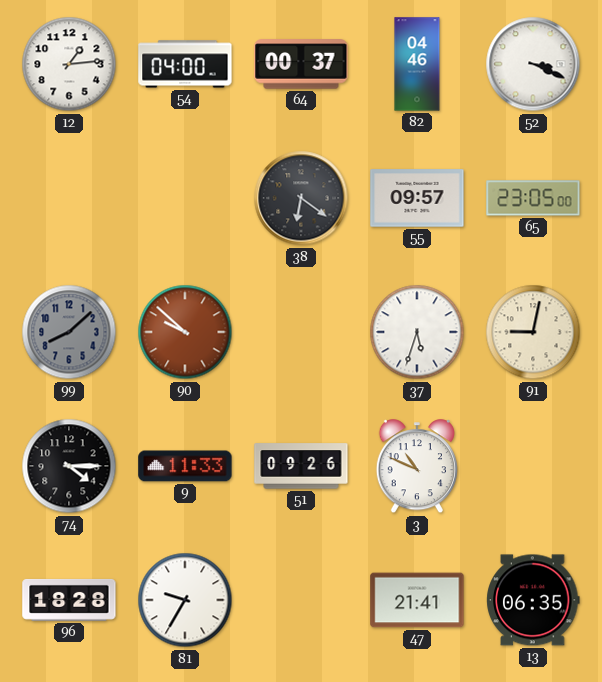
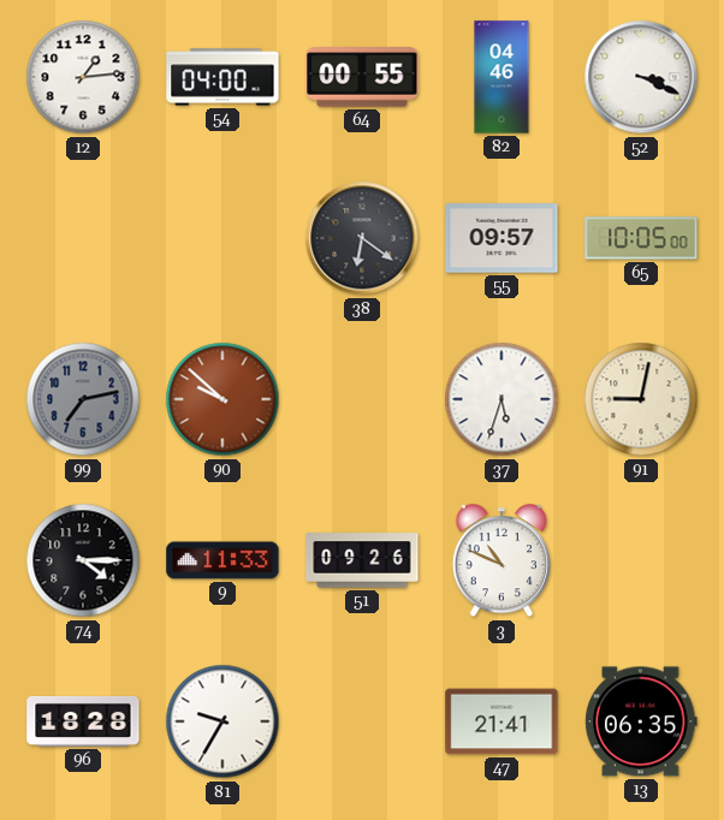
64: 00:37 -> 00:55 (362, 77)
65: 23:05 -> 10:05 (641, 238)
99: 8:08 -> 7:13 (83, 399)
